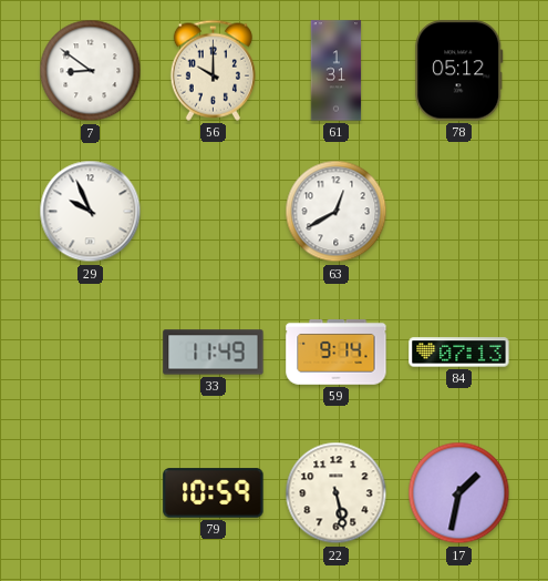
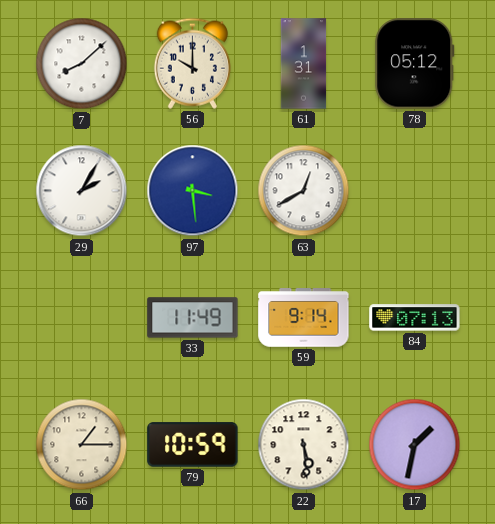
7: 8:51 -> 8:08 (82, 64)
29: 9:56 -> 2:05 (82, 191)
97: none -> 3:29 (193, 191)
66: none -> 1:15 (82, 445)
22: 5:28 -> 5:29 (304, 445)
